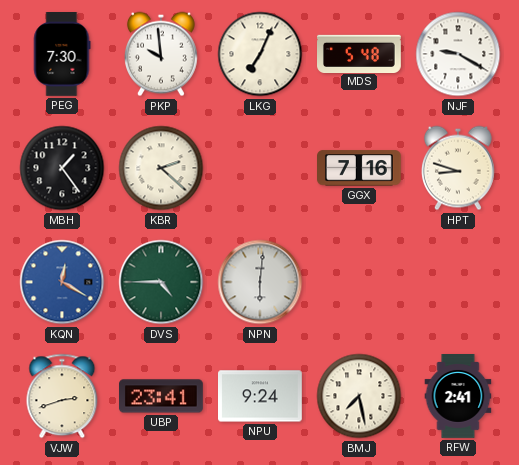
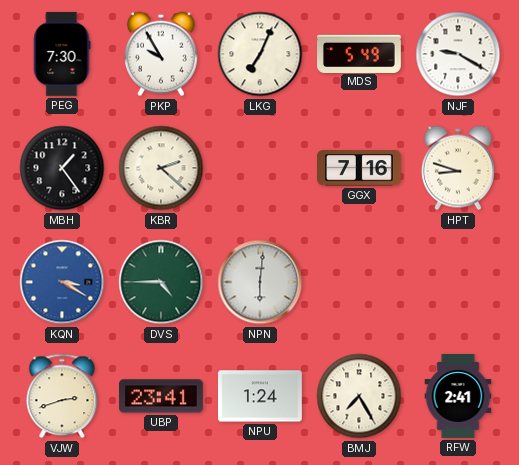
PKP: 9:59 -> 9:55 (161, 54)
MDS: 5:48 -> 5:49 (360, 53)
KQN: 12:20 -> 3:20 (62, 282)
NPU: 9:24 -> 1:24 (261, 396)
BMJ: 7:28 -> 7:25 (359, 396)
